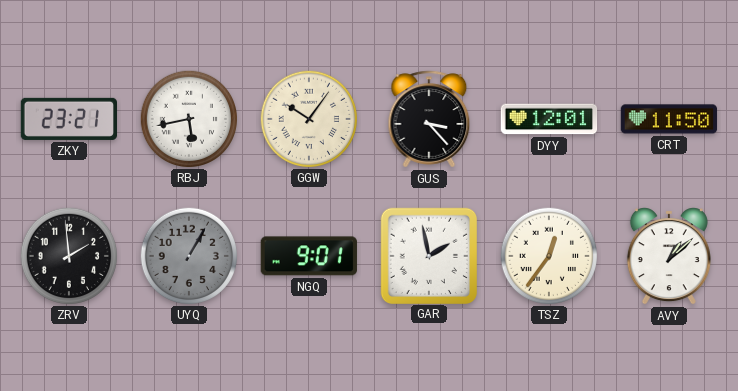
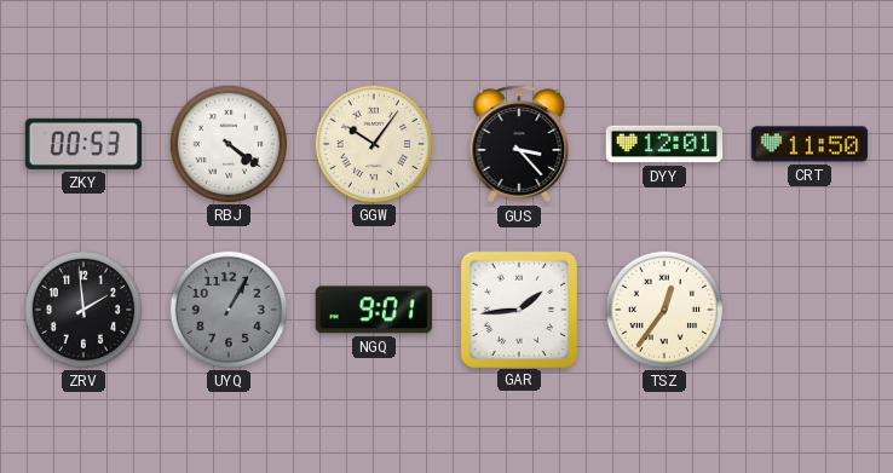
ZKY: 23:21 -> 00:53 (82, 144)
RBJ: 5:43 -> 4:21 (227, 143)
GAR: 1:58 -> 1:44 (518, 308)
AVY: 1:08 -> none (669, 256)
